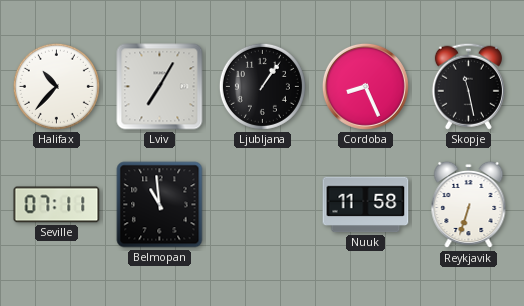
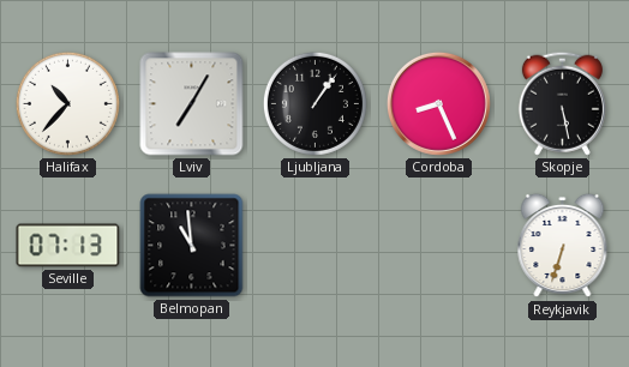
Skopje: 11:28 -> 5:28 (562, 103)
Seville: 07:11 -> 07:13 (68, 246)
Nuuk: 11:58 -> none (366, 205)
